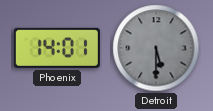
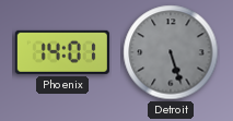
Detroit: 5:30 -> 5:27 (171, 52)
